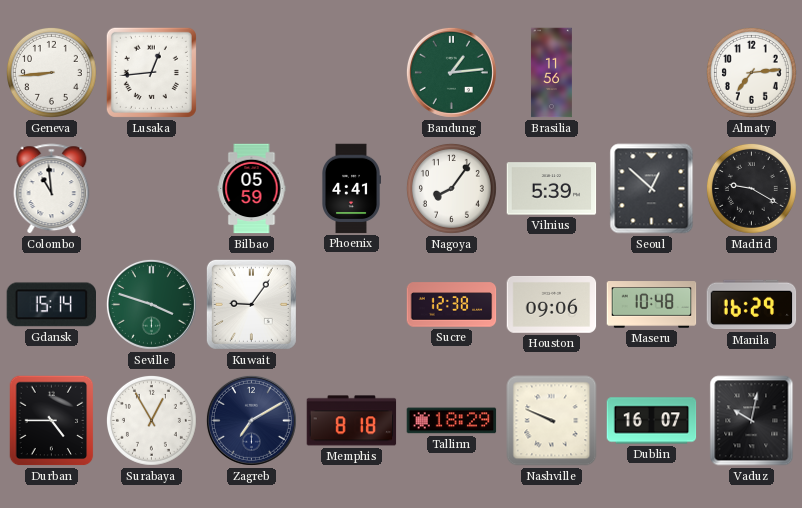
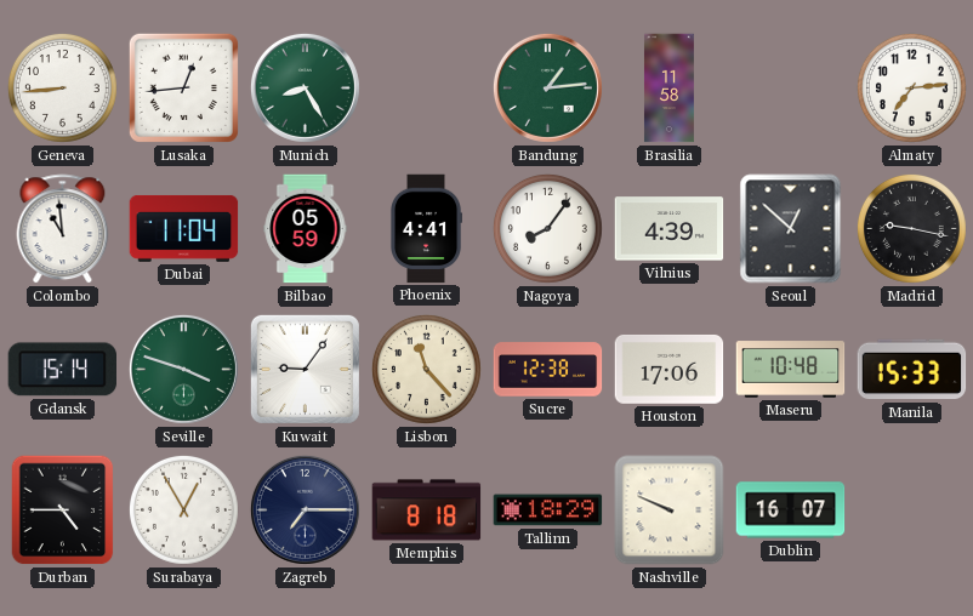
Munich: none -> 8:25 (305, 87)
Brasilia: 11:56 -> 11:58 (668, 89)
Dubai: none -> 11:04 (184, 228)
Vilnius: 5:39 -> 4:39 (670, 229)
Madrid: 9:20 -> 9:17 (911, 228)
Lisbon: none -> 11:23 (426, 369)
Houston: 09:06 -> 17:06 (670, 369)
Manila: 16:29 -> 15:33 (912, 370)
Zagreb: 7:10 -> 7:15 (305, 509)
Vaduz: 10:02 -> none (752, 421)
